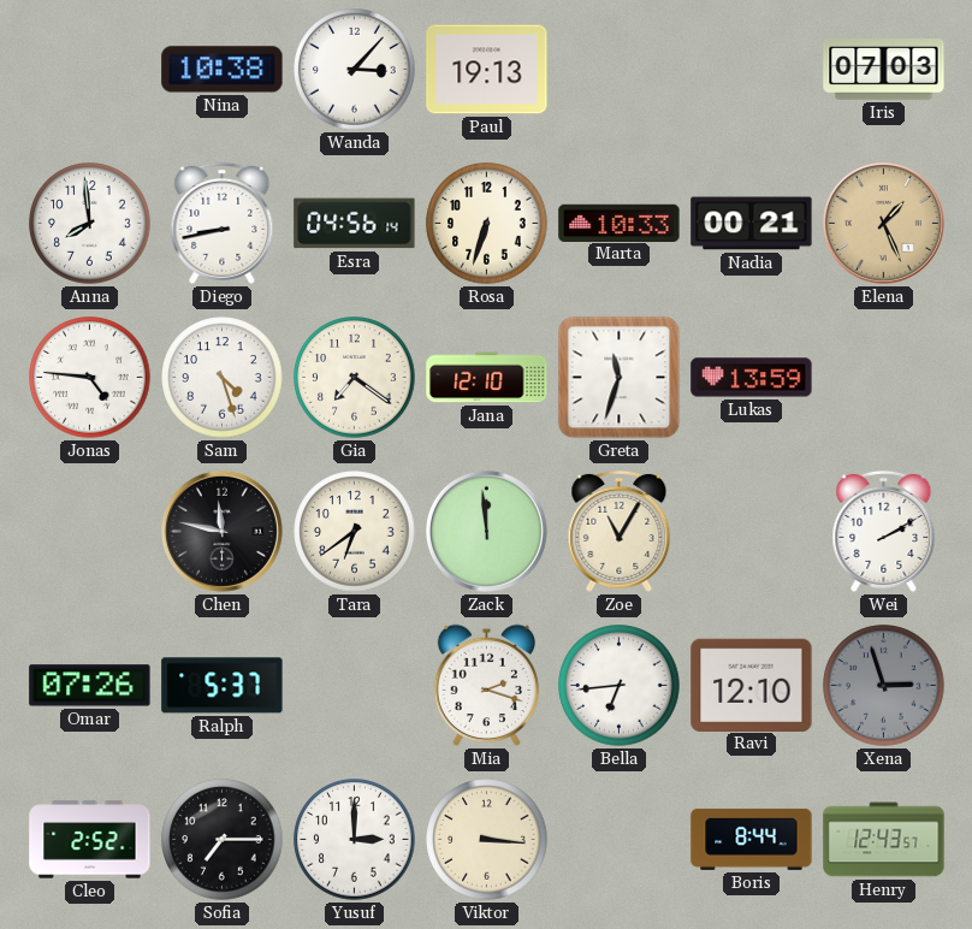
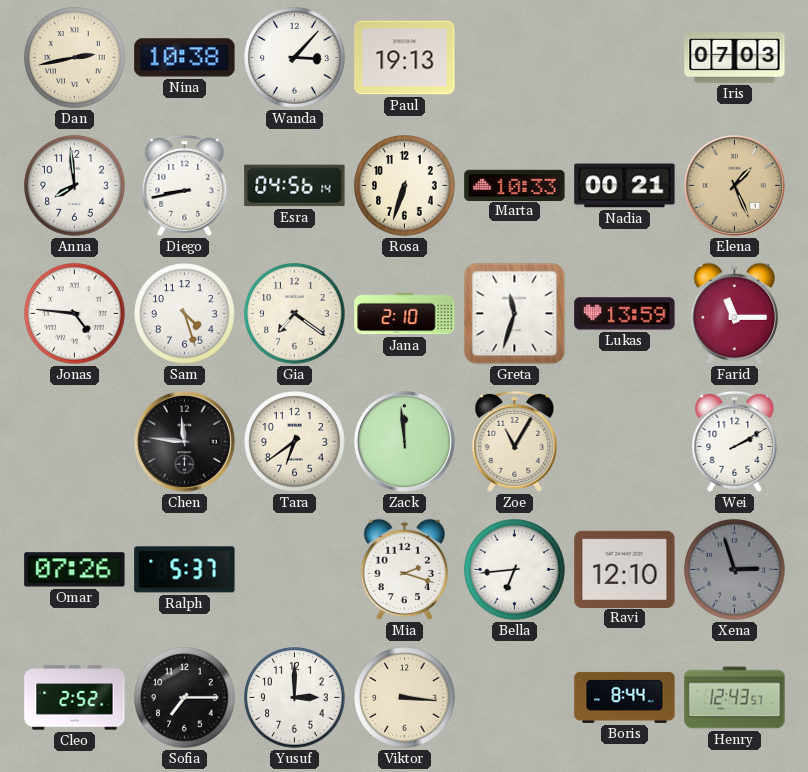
Dan: none -> 2:43 (75, 58)
Jana: 12:10 -> 2:10 (405, 314)
Farid: none -> 11:15 (735, 314)
Chen: 11:47 -> 11:46 (184, 441)
